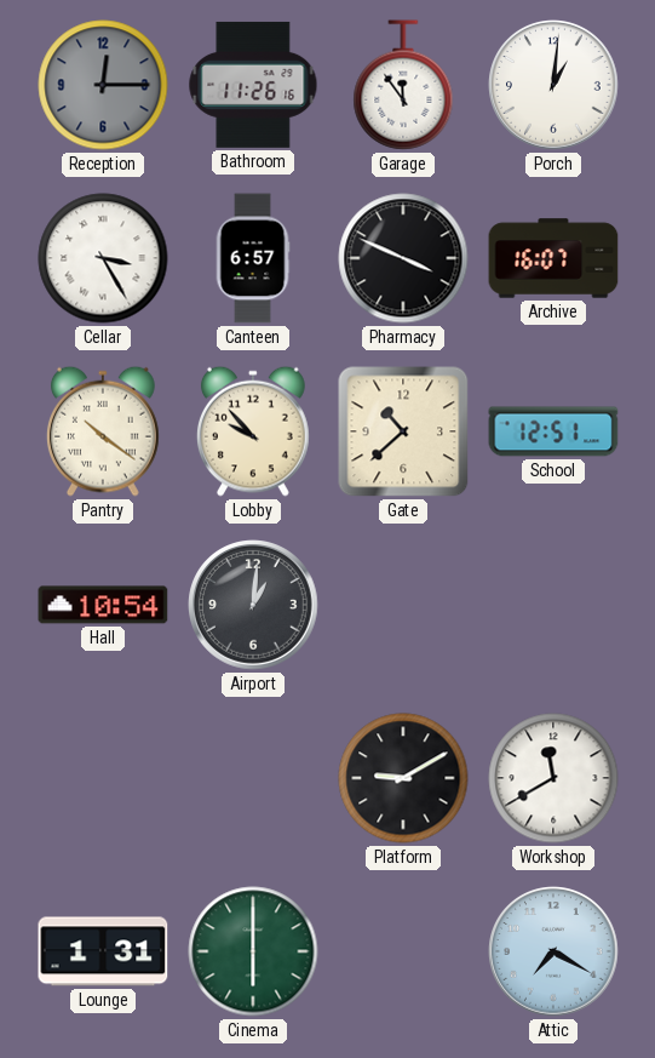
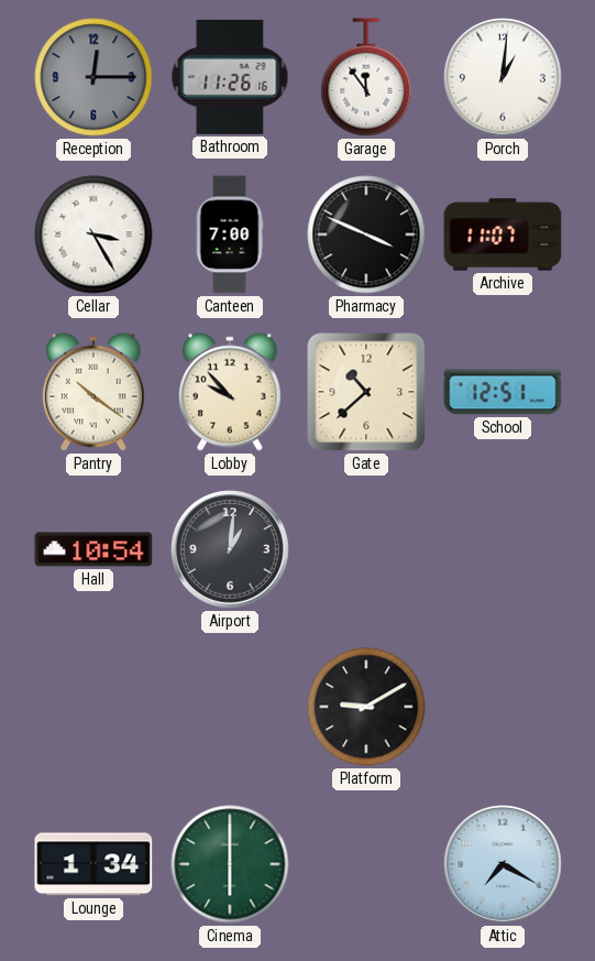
Canteen: 6:57 -> 7:00 (230, 234)
Archive: 16:07 -> 11:07 (503, 234)
Workshop: 11:40 -> none (553, 778)
Lounge: 1:31 -> 1:34 (93, 864)
